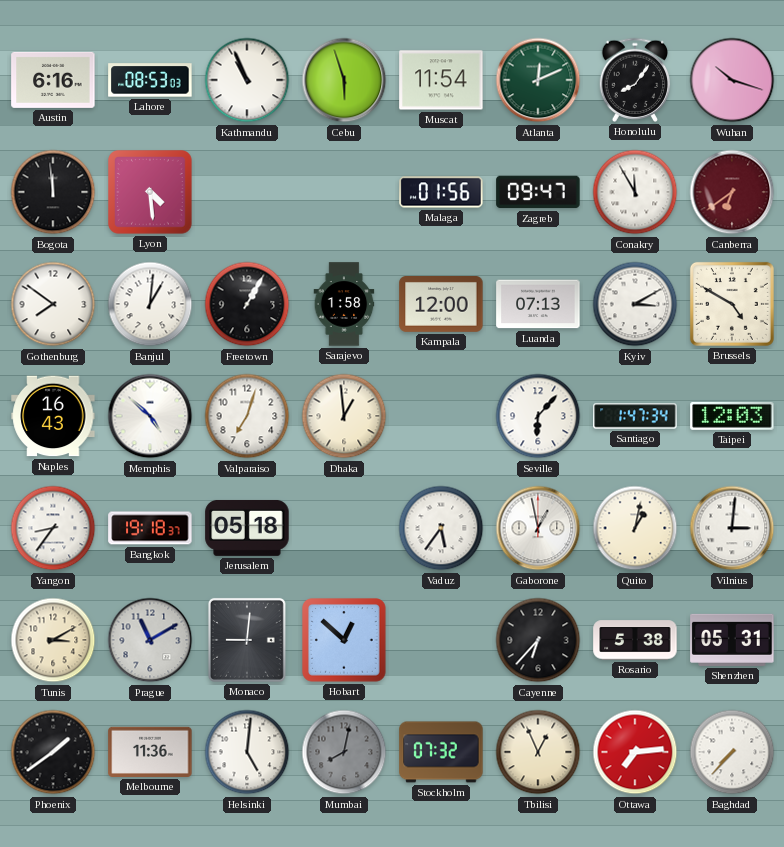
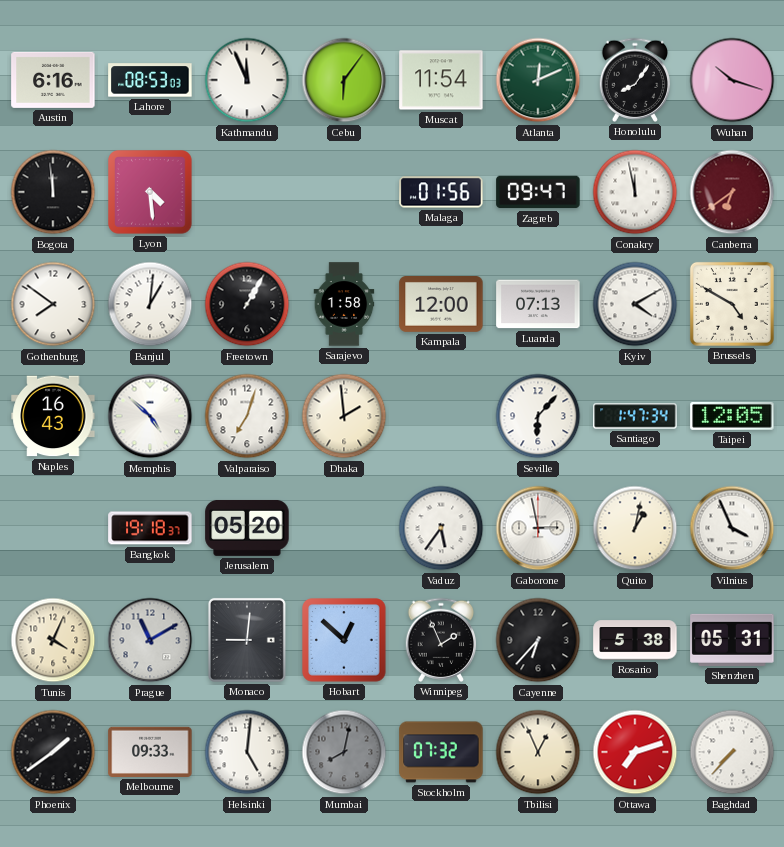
Kathmandu: 10:56 -> 11:56 (247, 80)
Cebu: 5:57 -> 6:06 (344, 80)
Conakry: 11:55 -> 11:58 (635, 192)
Kyiv: 3:10 -> 4:10 (635, 304)
Dhaka: 12:59 -> 1:59 (344, 416)
Taipei: 12:03 -> 12:05 (732, 416)
Yangon: 8:36 -> none (53, 528)
Jerusalem: 05:18 -> 05:20 (247, 528)
Gaborone: 12:58 -> 2:58 (538, 528)
Vilnius: 3:01 -> 3:56 (732, 528)
Tunis: 3:10 -> 4:04 (53, 640)
Winnipeg: none -> 1:56 (441, 640)
Melbourne: 11:36 -> 09:33 (150, 752)
Ottawa: 7:14 -> 7:12 (635, 752)
